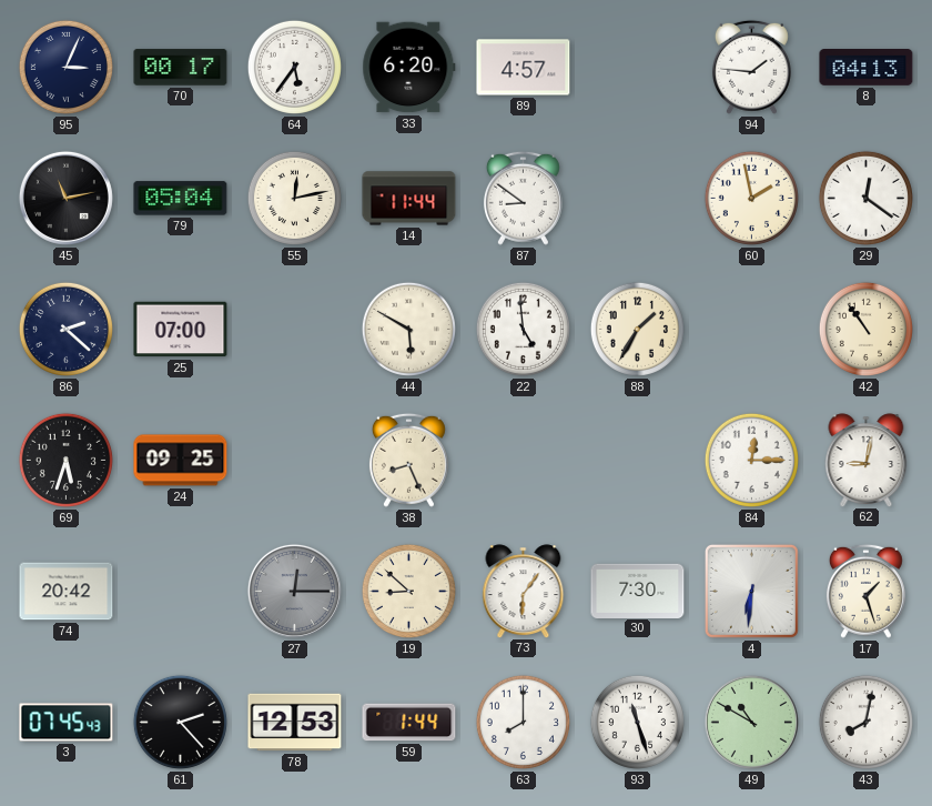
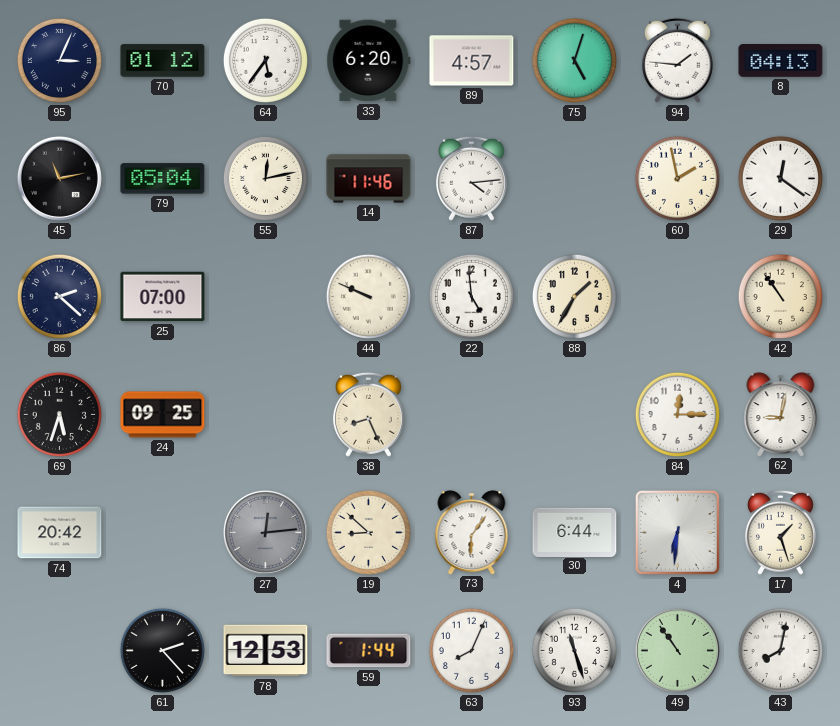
70: 00:17 -> 01:12 (163, 61)
75: none -> 5:03 (574, 60)
14: 11:44 -> 11:46 (369, 179)
87: 8:51 -> 4:14 (471, 178)
44: 5:50 -> 9:49 (368, 296)
27: 12:15 -> 12:14 (265, 532)
30: 7:30 -> 6:44 (575, 532)
3: 07:45 -> none (67, 723)
63: 8:00 -> 8:04 (471, 650)
49: 10:50 -> 10:54 (677, 650)
